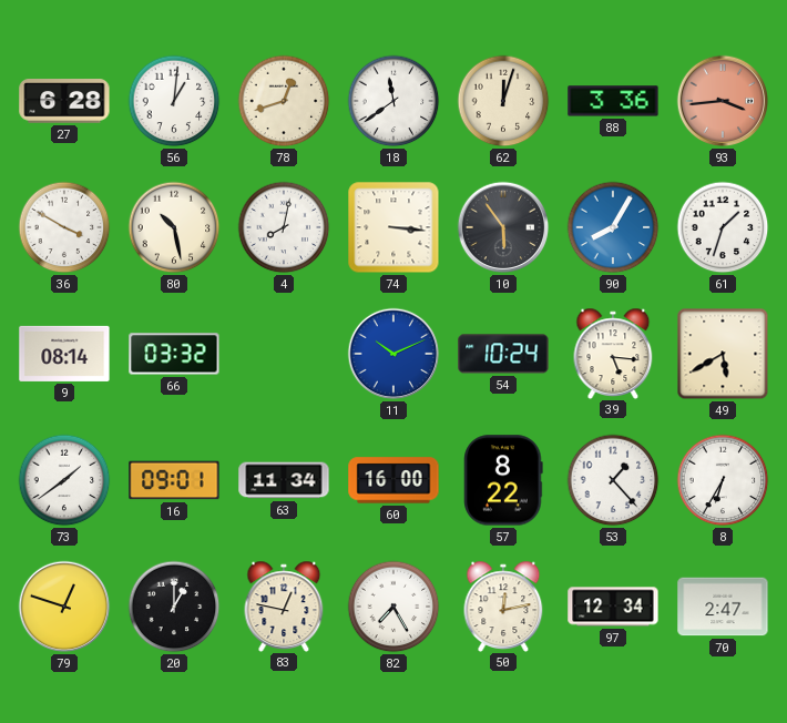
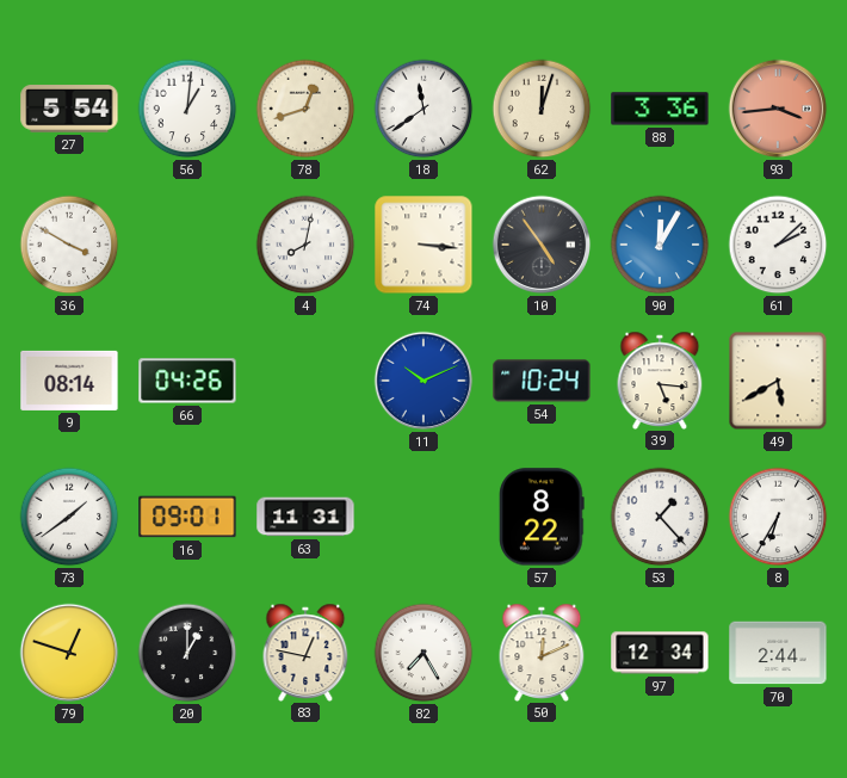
27: 6:28 -> 5:54 (69, 109)
80: 10:28 -> none (174, 227)
10: 5:54 -> 4:54 (542, 245)
90: 8:05 -> 12:05 (660, 245)
61: 1:33 -> 2:08 (778, 245)
66: 03:32 -> 04:26 (187, 381)
63: 11:34 -> 11:31 (305, 517)
60: 16:00 -> none (393, 480)
50: 12:13 -> 12:11 (542, 652)
70: 2:47 -> 2:44 (778, 653)
